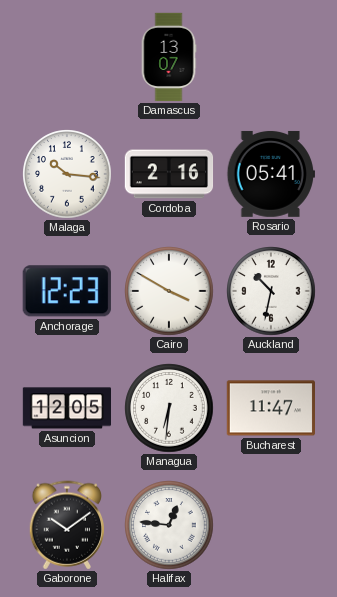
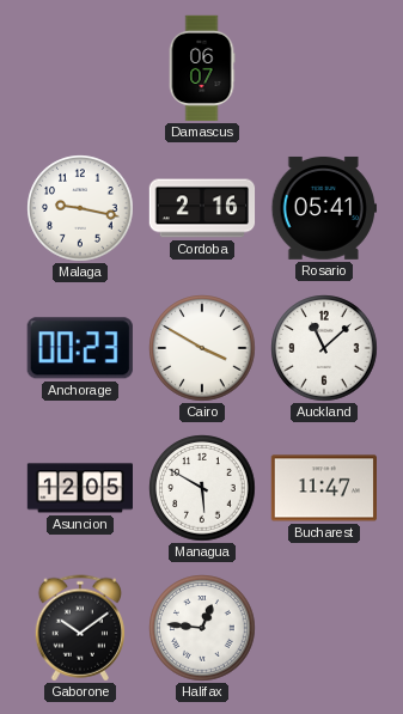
Damascus: 13:07 -> 06:07 (202, 68)
Malaga: 10:16 -> 9:17 (80, 208)
Anchorage: 12:23 -> 00:23 (80, 348)
Auckland: 10:32 -> 11:08 (324, 348)
Managua: 6:31 -> 5:50 (202, 488)
